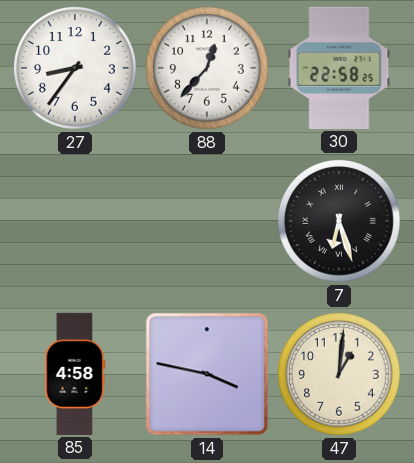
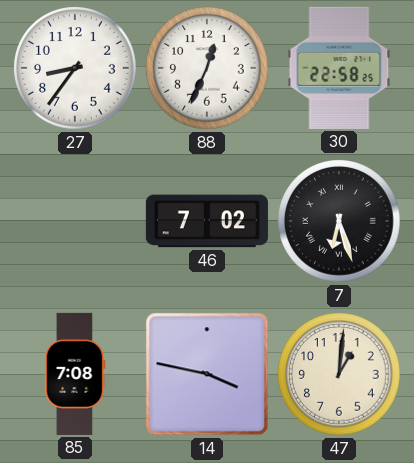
88: 12:37 -> 12:34 (207, 68)
46: none -> 7:02 (207, 221)
85: 4:58 -> 7:08 (75, 374)
